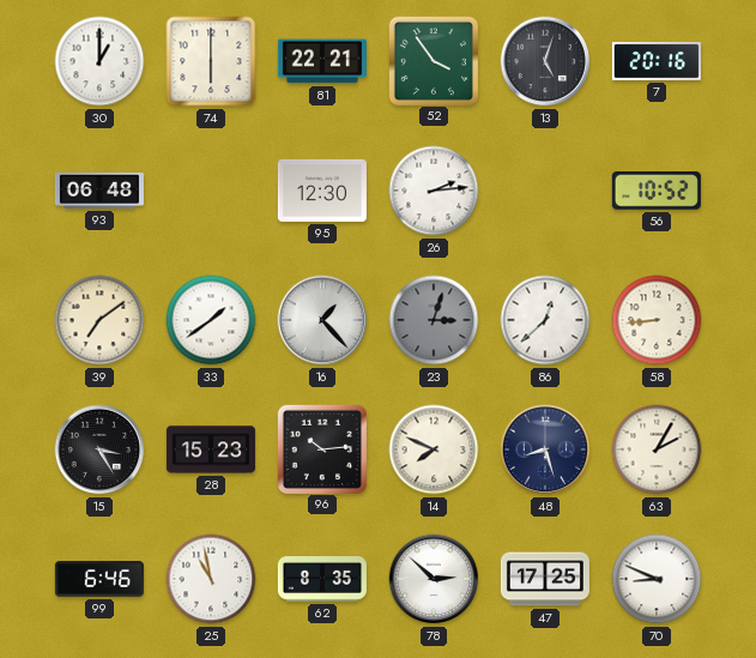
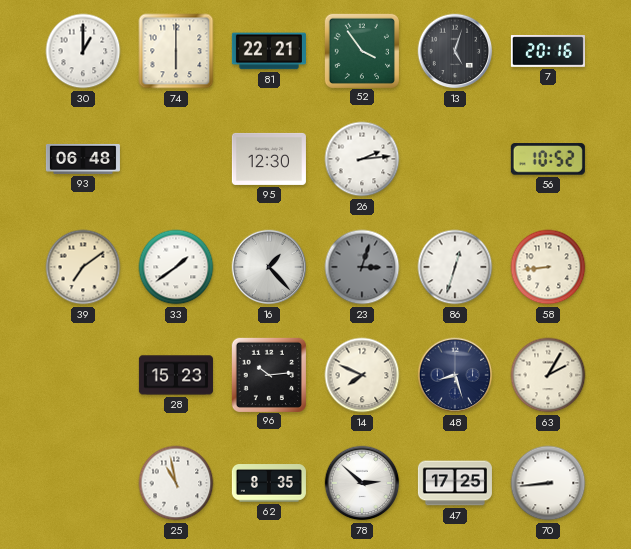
86: 12:38 -> 12:33 (455, 267)
15: 3:25 -> none (99, 449)
99: 6:46 -> none (99, 579)
70: 8:49 -> 8:44 (548, 483)
